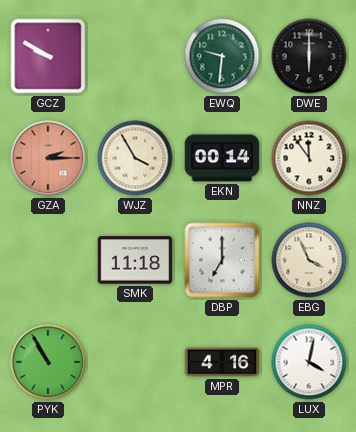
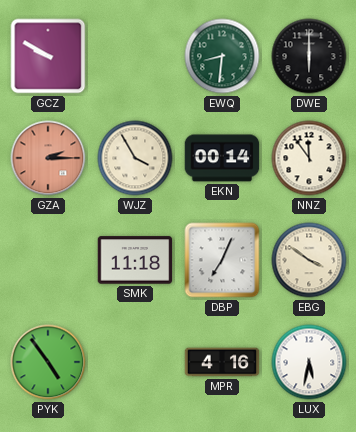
EWQ: 9:31 -> 8:31 (222, 56)
DBP: 7:00 -> 7:04 (222, 260)
EBG: 3:56 -> 3:51 (309, 260)
PYK: 10:55 -> 4:54 (48, 362)
LUX: 4:02 -> 5:32 (309, 362)
